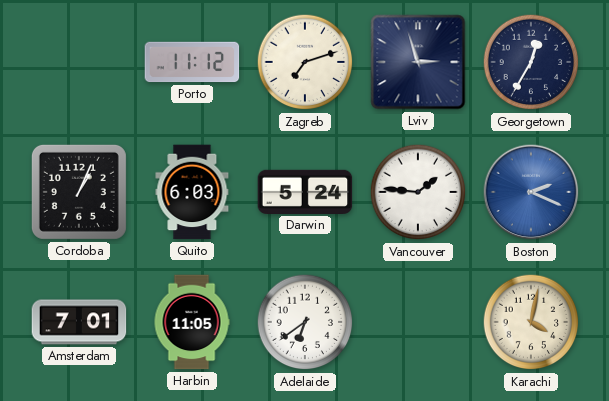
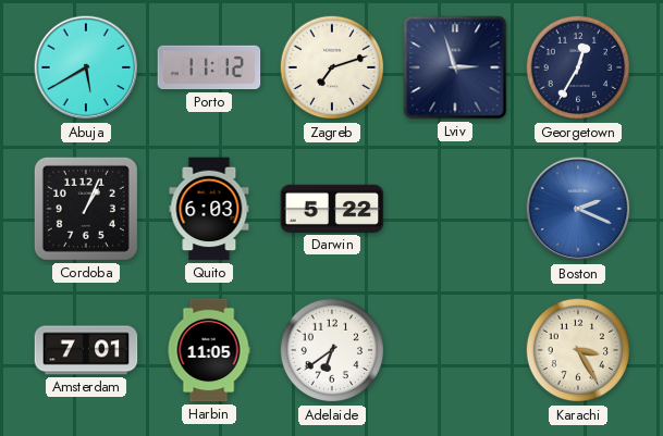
Abuja: none -> 5:40 (86, 67)
Darwin: 5:24 -> 5:22 (332, 209)
Vancouver: 1:46 -> none (418, 192)
Karachi: 4:02 -> 3:25 (578, 350)
